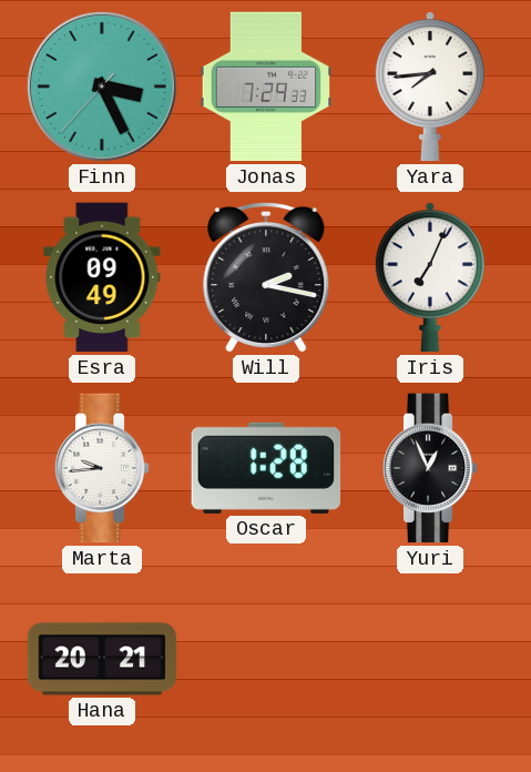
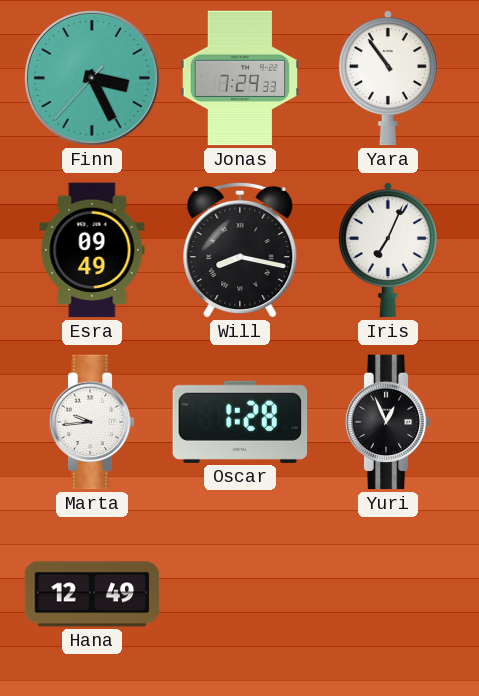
Yara: 7:44 -> 10:54 (388, 78)
Will: 2:17 -> 8:17 (240, 250)
Hana: 20:21 -> 12:49 (92, 594)
